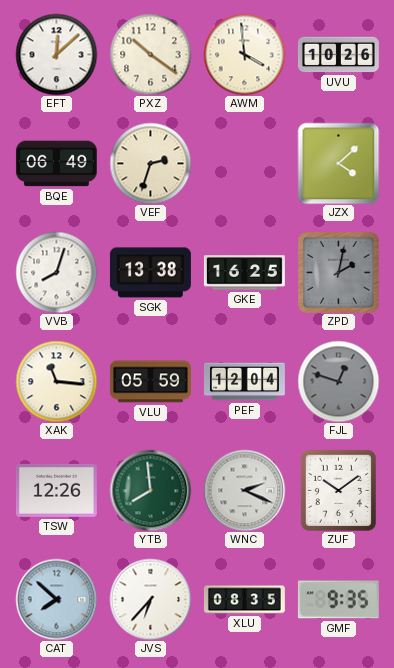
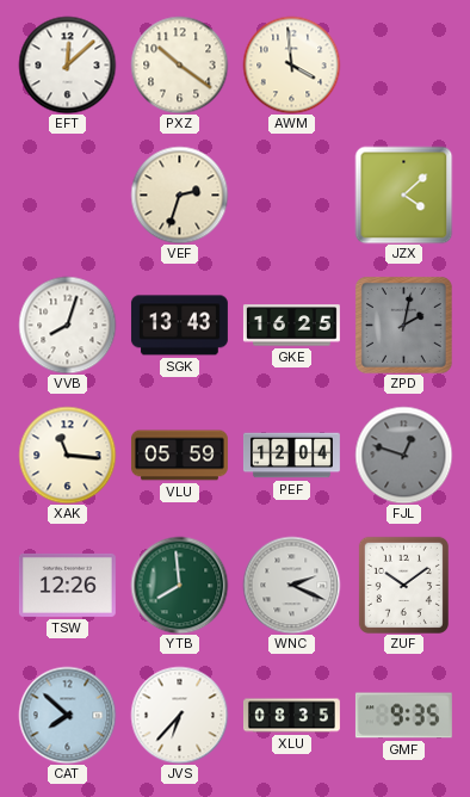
UVU: 10:26 -> none (338, 55)
BQE: 06:49 -> none (56, 164)
SGK: 13:38 -> 13:43 (179, 326)
